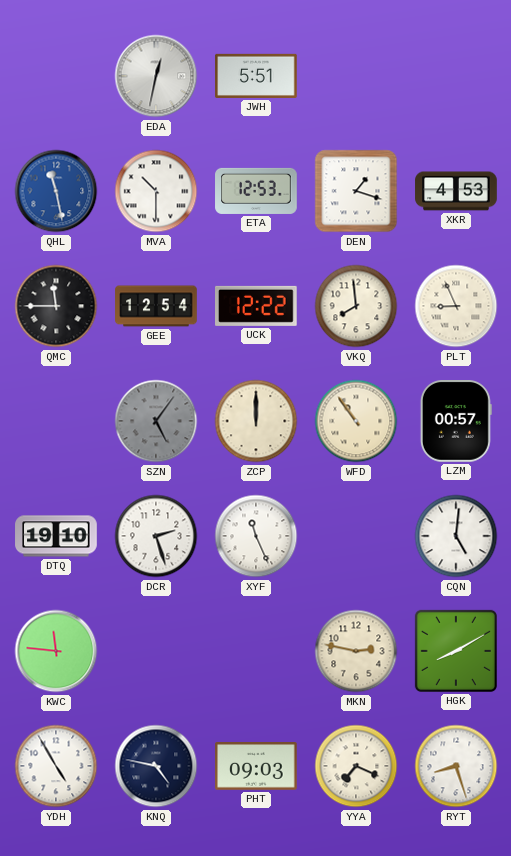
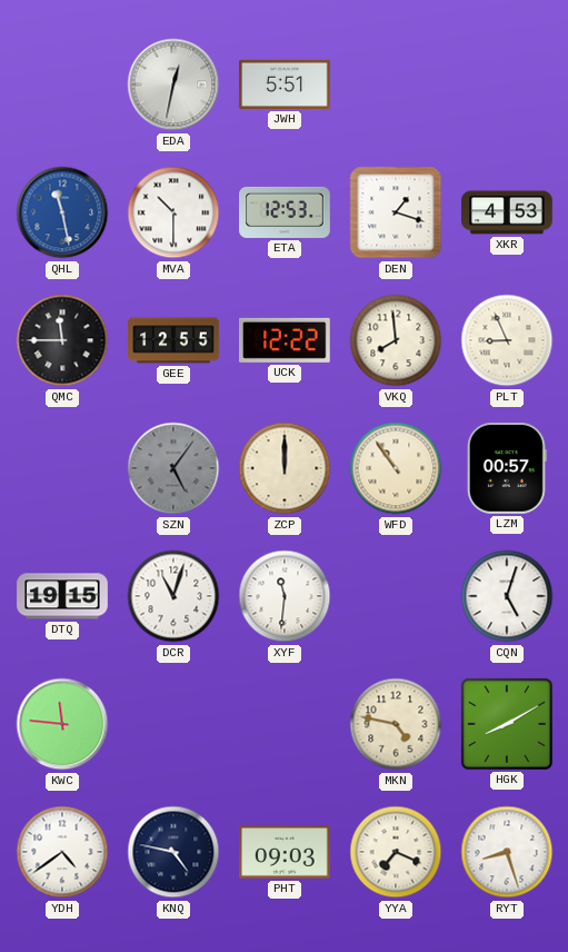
GEE: 12:54 -> 12:55 (173, 340)
DTQ: 19:10 -> 19:15 (62, 596)
DCR: 2:27 -> 11:03 (173, 596)
XYF: 11:26 -> 11:31 (285, 596)
CQN: 5:01 -> 5:03 (507, 596)
MKN: 2:47 -> 4:47 (396, 724)
YDH: 4:55 -> 4:39 (62, 852)
